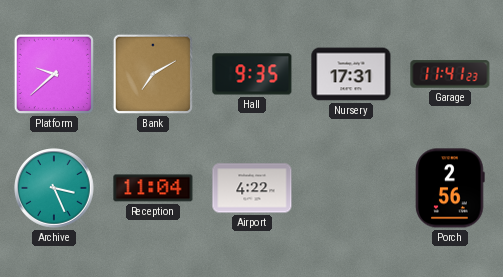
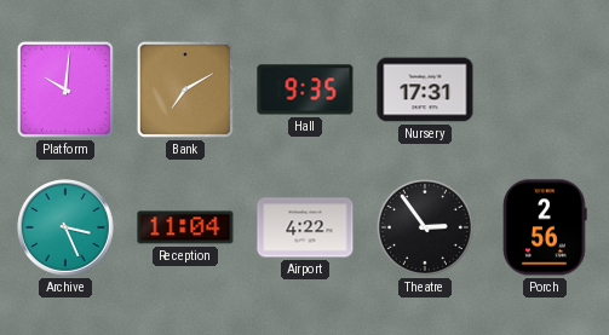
Platform: 9:38 -> 10:01 (65, 89)
Garage: 11:41 -> none (450, 74)
Theatre: none -> 2:54 (425, 227)
